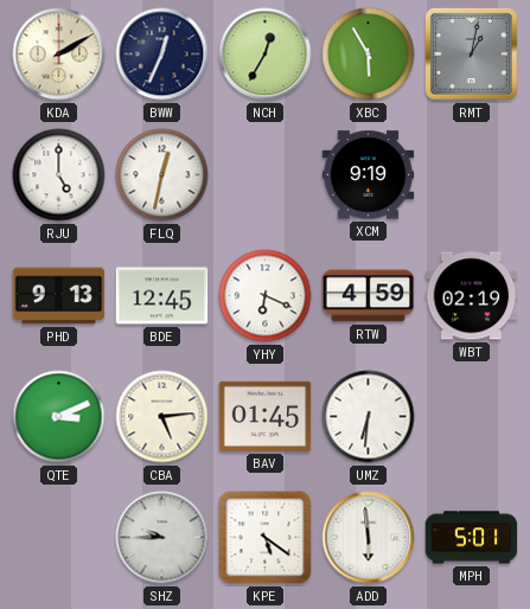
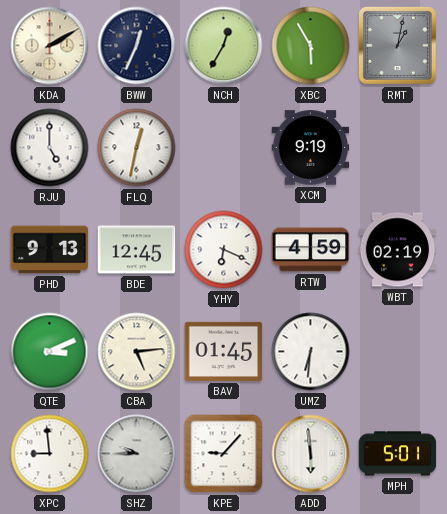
XPC: none -> 8:59 (50, 454)
KPE: 5:21 -> 9:07 (224, 454)
